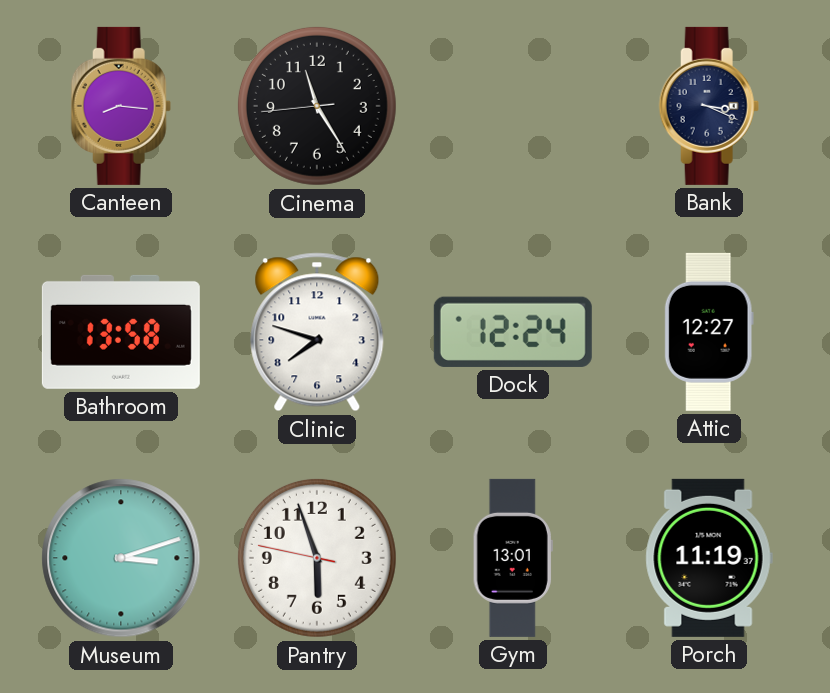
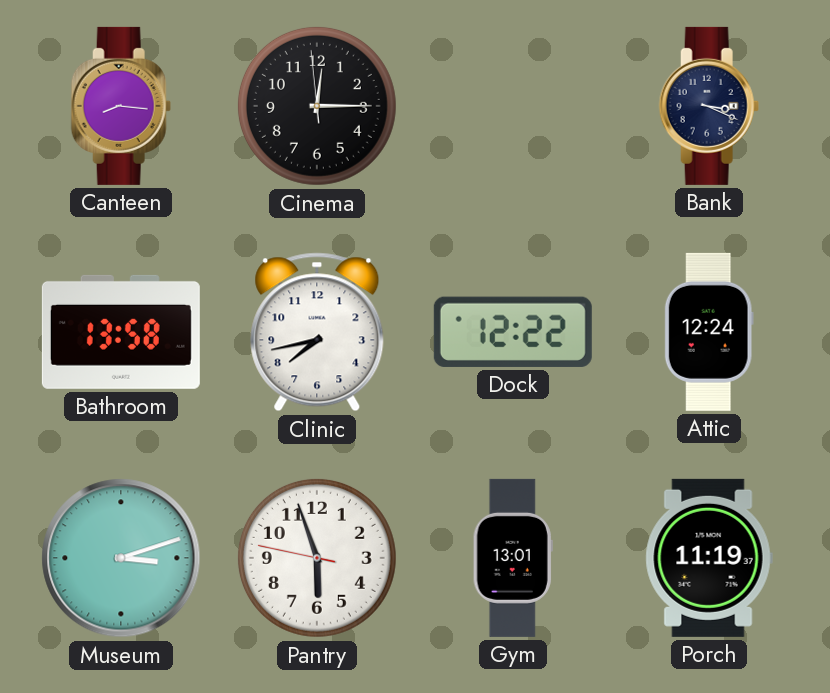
Cinema: 11:24 -> 12:14 (317, 106)
Clinic: 7:48 -> 7:43 (317, 332)
Dock: 12:24 -> 12:22 (513, 332)
Attic: 12:27 -> 12:24 (709, 332)
